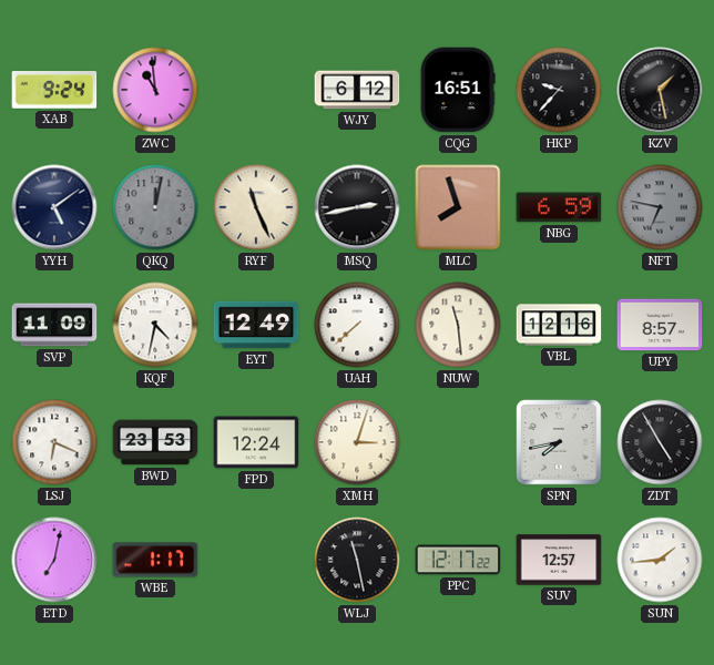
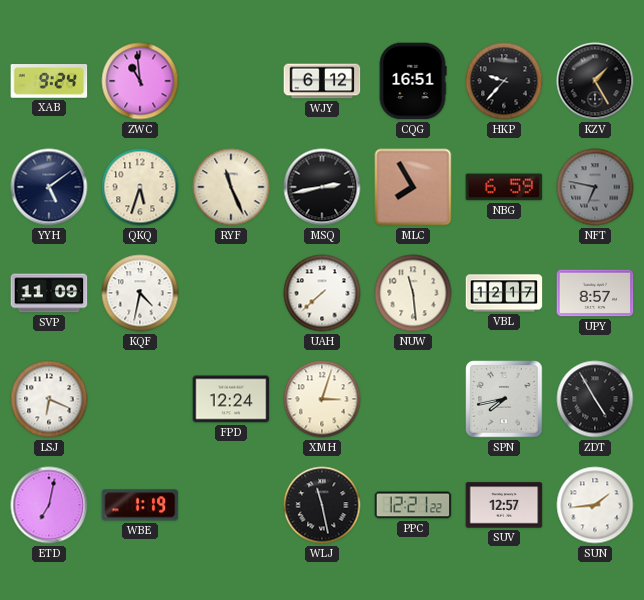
KZV: 1:28 -> 1:25 (595, 81)
QKQ: 12:02 -> 5:33 (140, 187)
QKQ dial: grey -> cream (140, 187)
MLC: 7:57 -> 7:55 (413, 187)
EYT: 12:49 -> none (256, 325)
VBL: 12:16 -> 12:17 (504, 293)
BWD: 23:53 -> none (155, 442)
WBE: 1:17 -> 1:19 (140, 505)
PPC: 12:17 -> 12:21 (413, 505)
